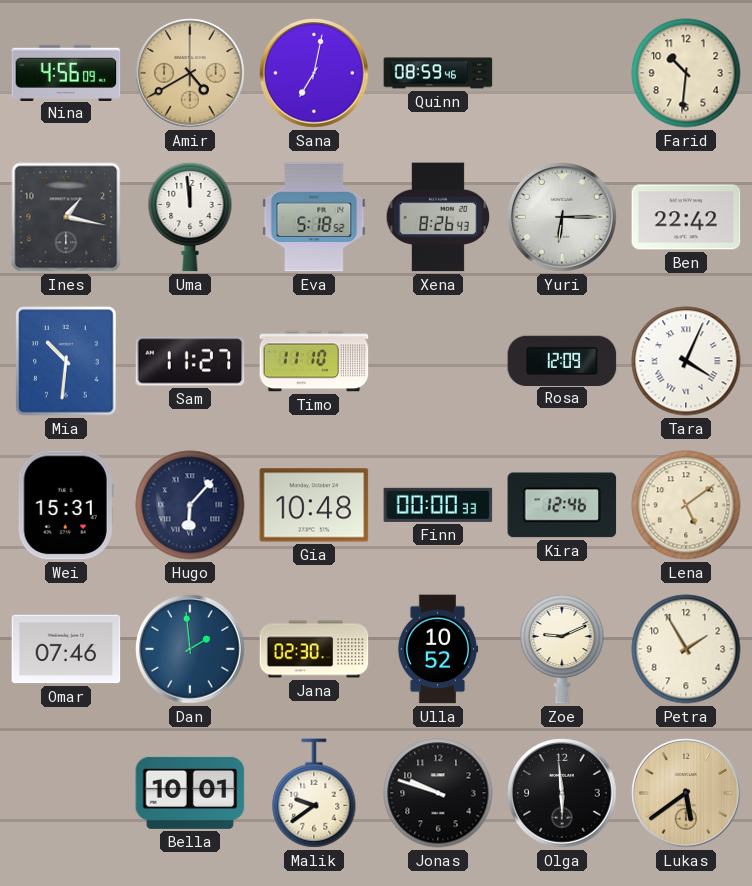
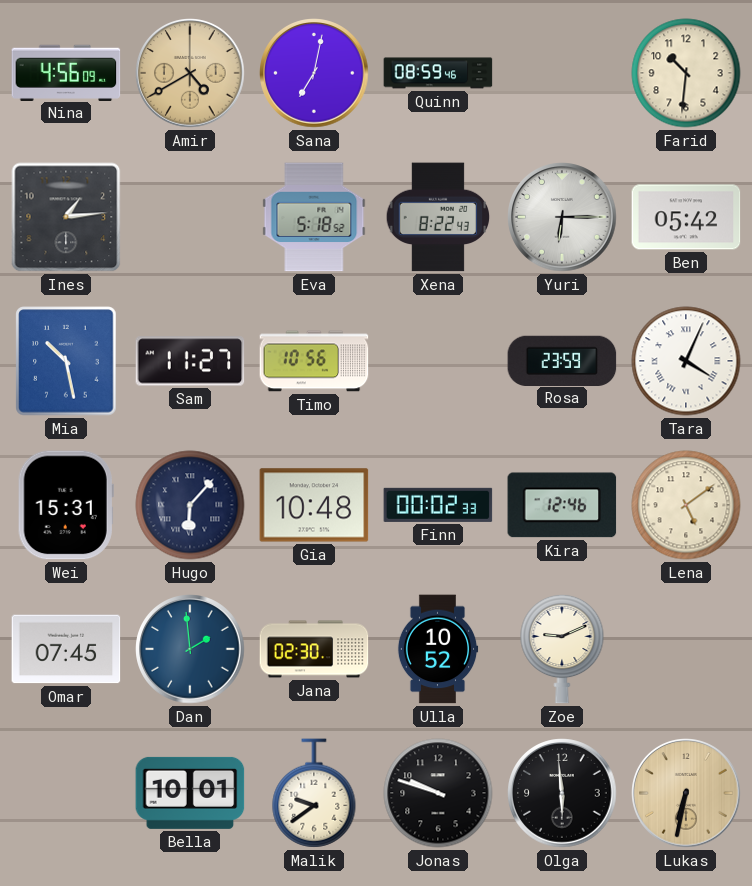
Ines: 1:17 -> 1:14 (66, 217)
Uma: 11:59 -> none (190, 217)
Xena: 8:26 -> 8:22 (438, 217)
Ben: 22:42 -> 05:42 (686, 217)
Mia: 10:31 -> 10:28 (66, 361)
Timo: 11:10 -> 10:56 (314, 361)
Rosa: 12:09 -> 23:59 (562, 360)
Finn: 00:00 -> 00:02 (438, 505)
Omar: 07:46 -> 07:45 (66, 649)
Petra: 1:55 -> none (686, 649)
Lukas: 5:39 -> 6:32 (686, 793)
